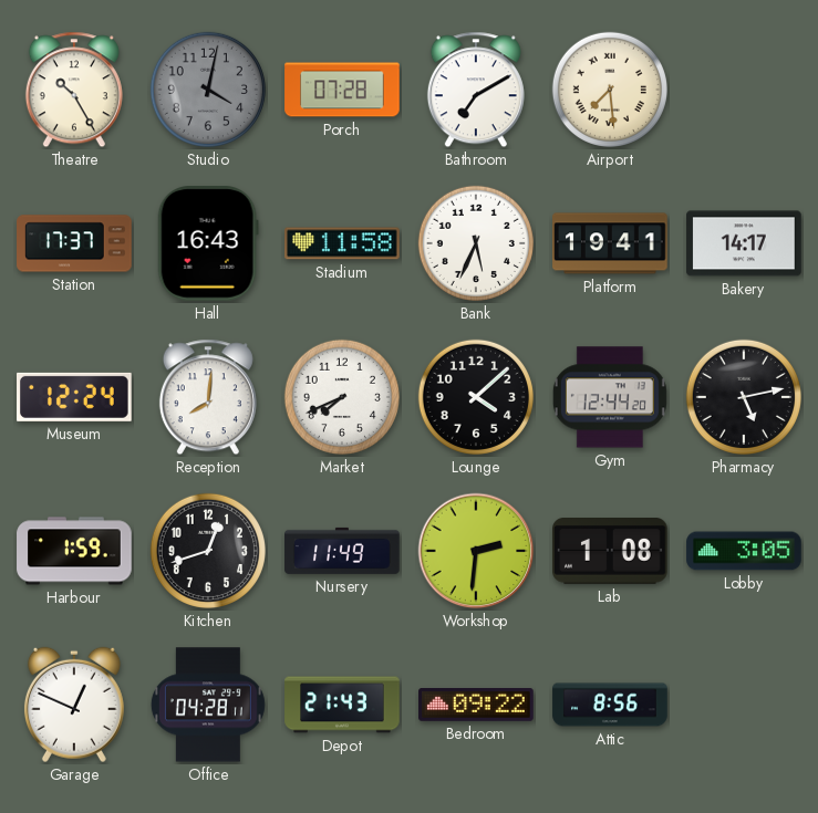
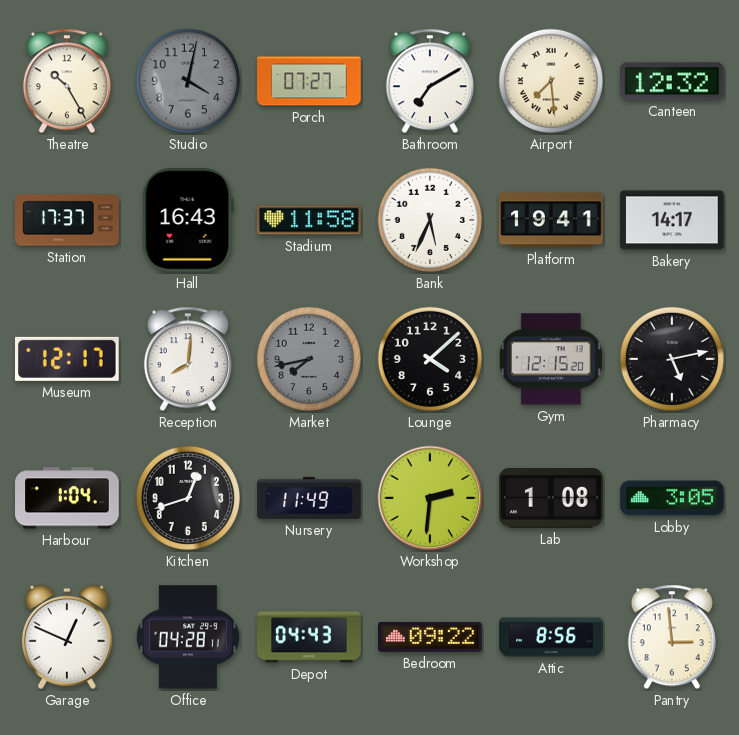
Porch: 07:28 -> 07:27 (309, 81)
Canteen: none -> 12:32 (672, 81)
Museum: 12:24 -> 12:17 (68, 359)
Market: 7:41 -> 7:43 (309, 359)
Market dial: white -> grey (309, 359)
Gym: 12:44 -> 12:15 (551, 359)
Harbour: 1:59 -> 1:04 (67, 498)
Depot: 21:43 -> 04:43 (309, 637)
Pantry: none -> 2:59 (672, 637)
